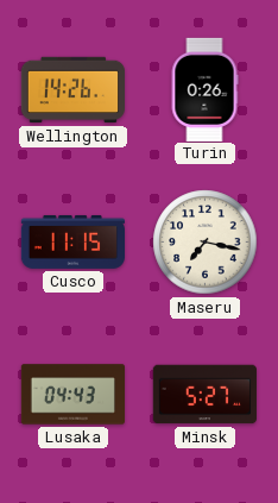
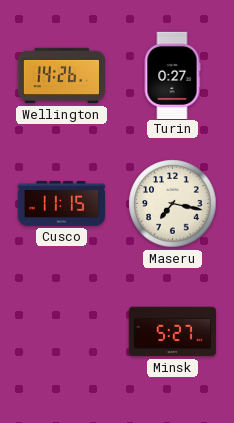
Turin: 0:26 -> 0:27 (172, 75)
Lusaka: 04:43 -> none (72, 395)
